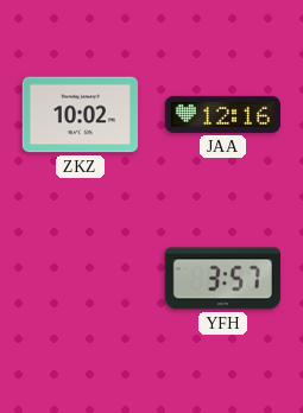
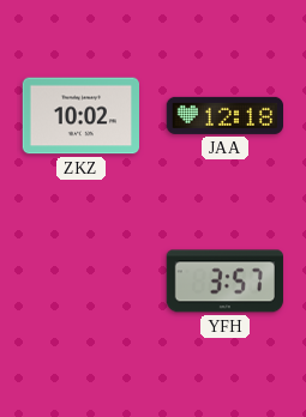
JAA: 12:16 -> 12:18 (224, 115)
